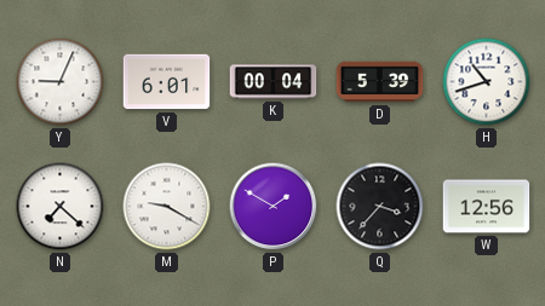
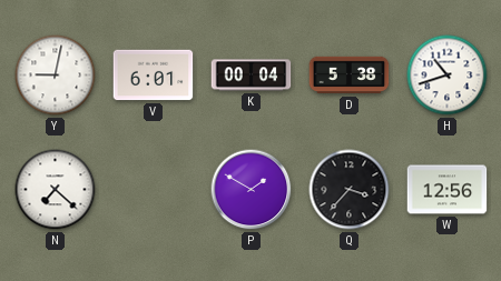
Y: 9:04 -> 9:02 (56, 76)
D: 5:39 -> 5:38 (350, 76)
M: 9:20 -> none (167, 207)
